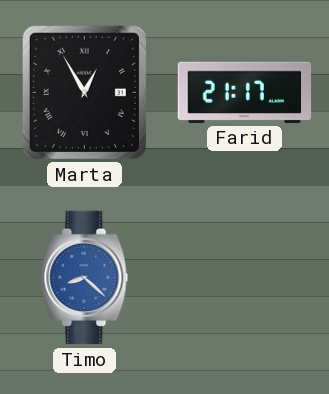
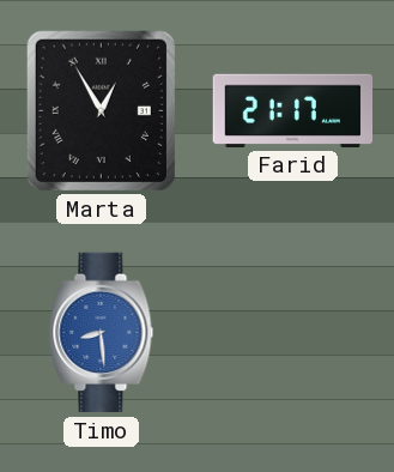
Timo: 8:22 -> 8:29 (102, 333)
